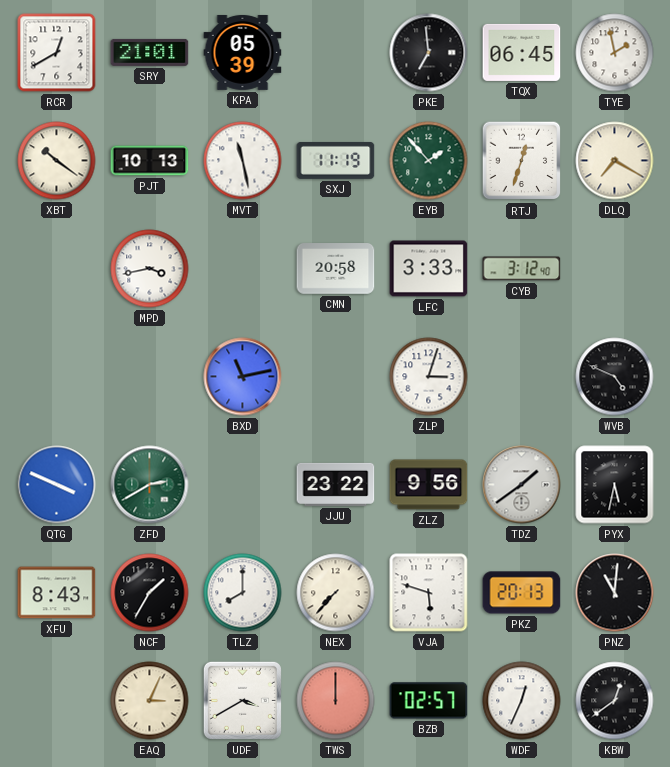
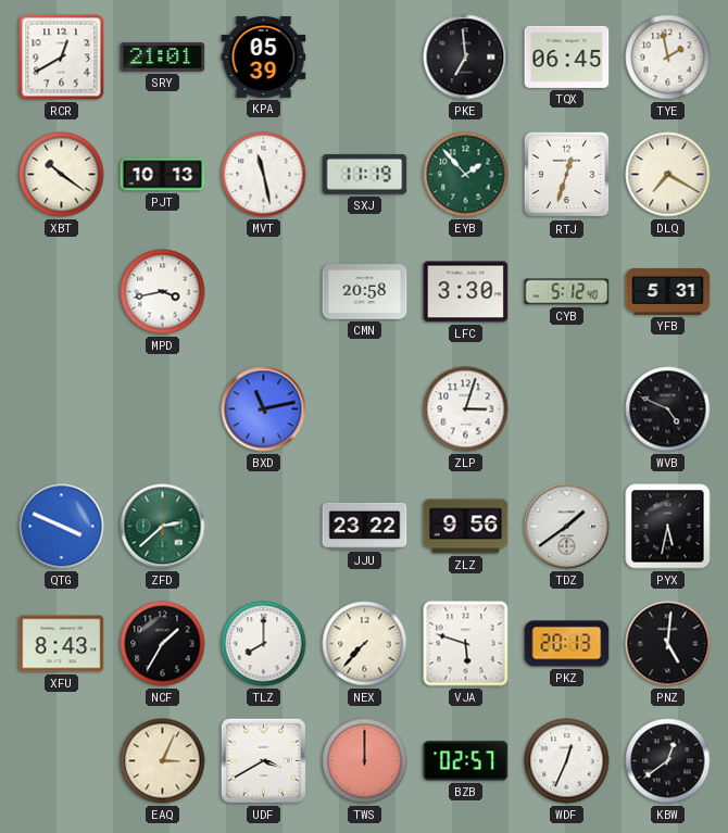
LFC: 3:33 -> 3:30 (466, 292)
CYB: 3:12 -> 5:12 (567, 292)
YFB: none -> 5:31 (668, 292)
ZFD: 2:40 -> 2:38 (163, 527)
PNZ: 11:01 -> 5:01 (668, 644)
